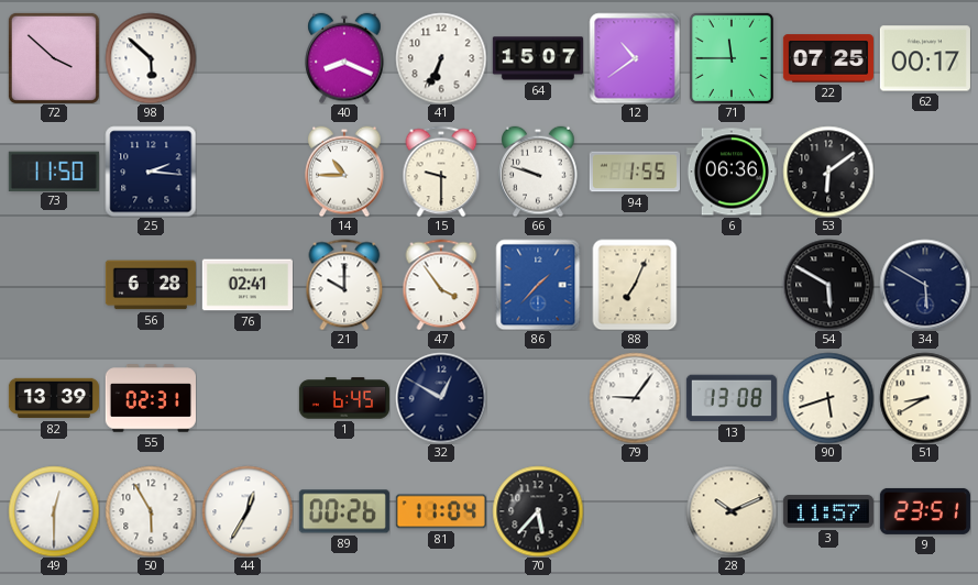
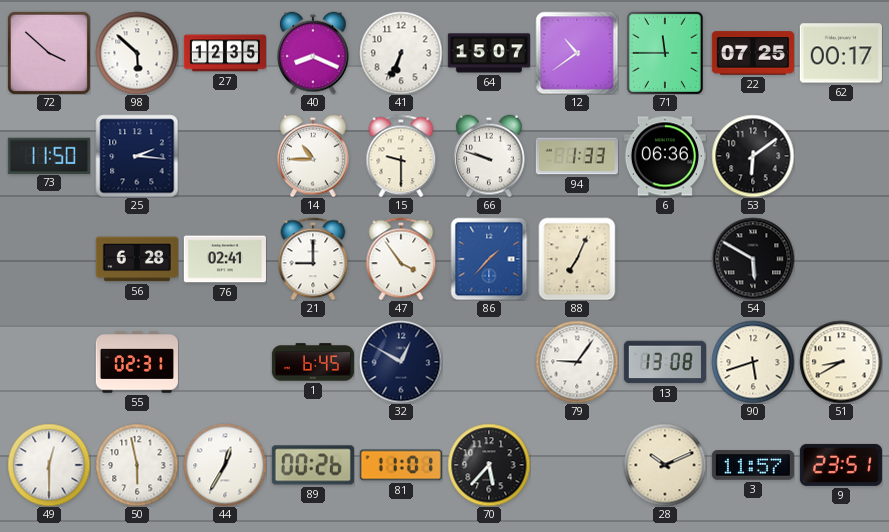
27: none -> 12:35 (224, 53)
94: 1:55 -> 1:33 (577, 156)
21: 10:00 -> 9:00 (313, 259)
34: 5:50 -> none (925, 285)
82: 13:39 -> none (53, 398)
50: 5:55 -> 5:58 (137, 465)
81: 11:04 -> 11:01 (401, 465)
